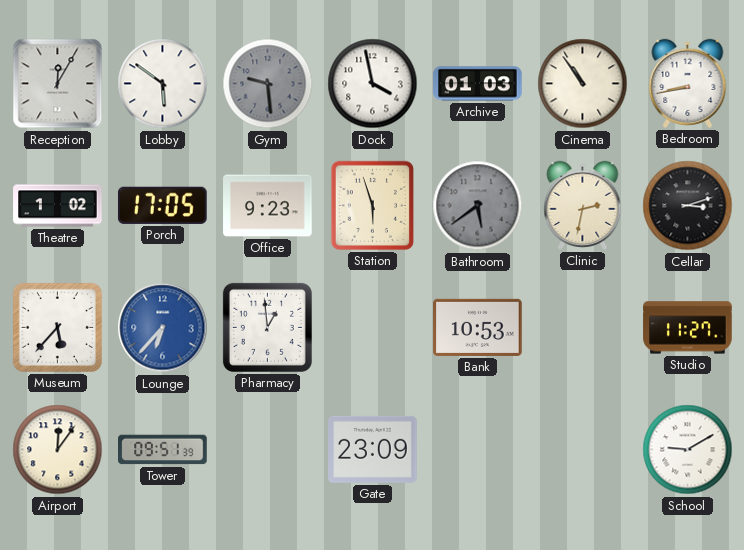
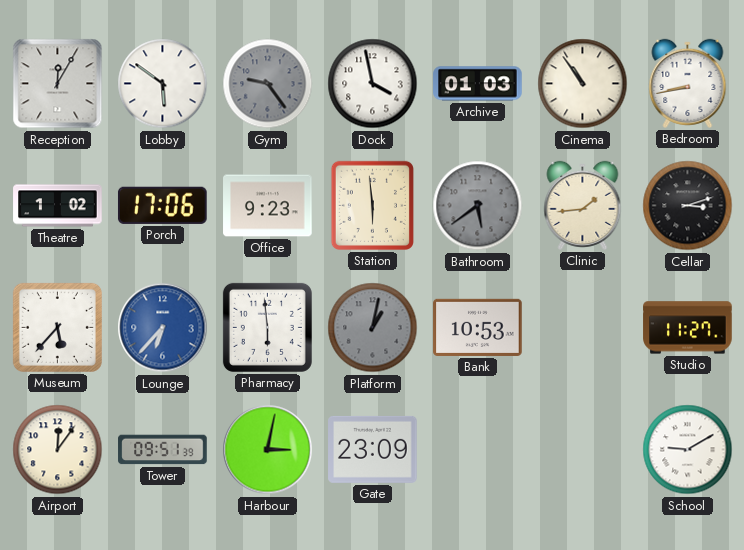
Gym: 9:29 -> 9:24 (268, 84)
Porch: 17:05 -> 17:06 (162, 205)
Station: 5:57 -> 5:59 (372, 205)
Clinic: 2:32 -> 1:44 (583, 205)
Pharmacy: 12:59 -> 5:59 (267, 327)
Platform: none -> 1:02 (373, 328)
Harbour: none -> 3:02 (268, 450)
